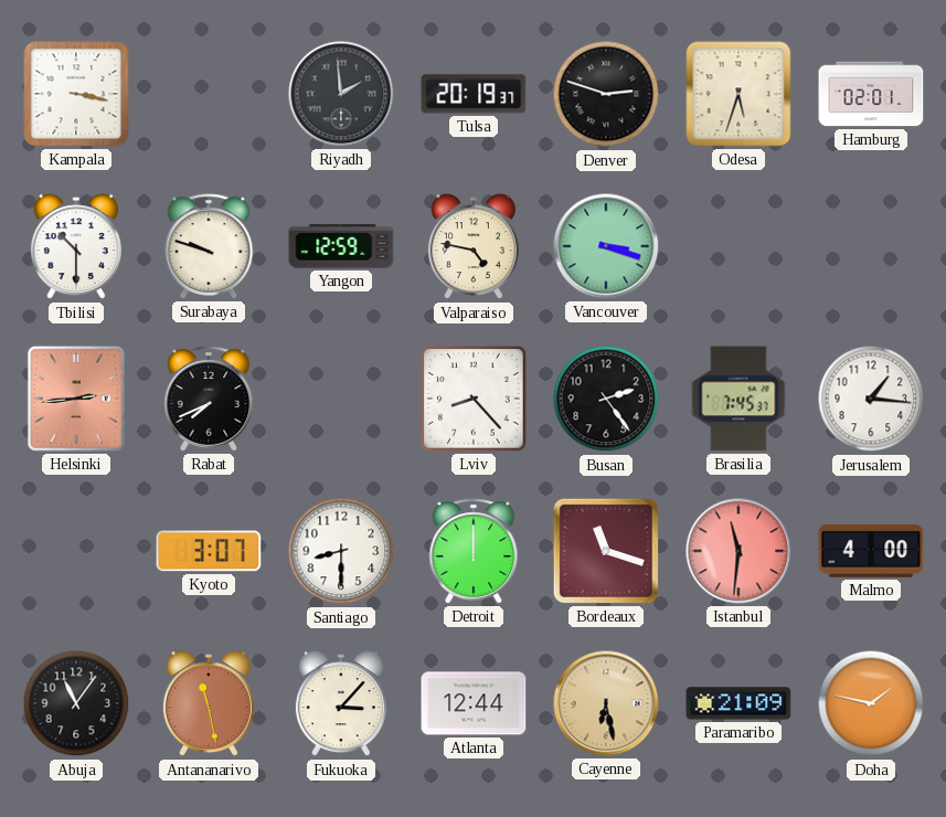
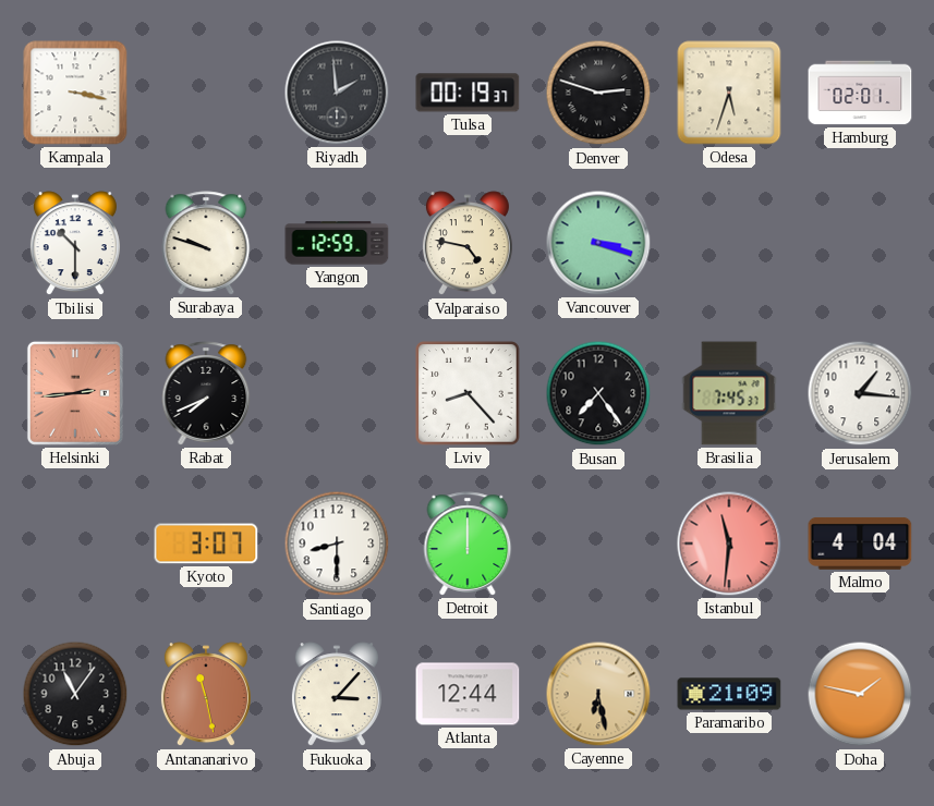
Tulsa: 20:19 -> 00:19 (468, 93)
Busan: 2:24 -> 7:24 (598, 393)
Bordeaux: 11:18 -> none (606, 551)
Malmo: 4:00 -> 4:04 (860, 544)
